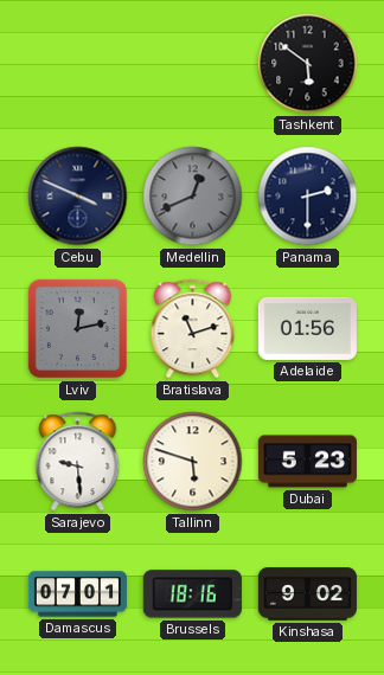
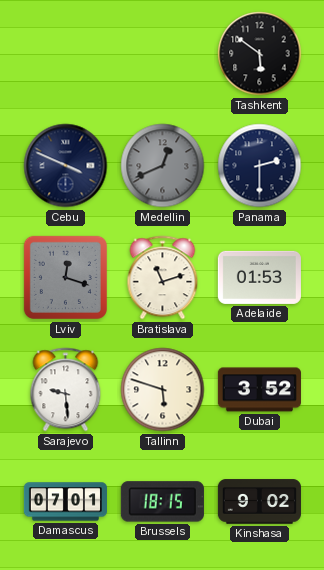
Lviv: 12:13 -> 12:18 (65, 277)
Adelaide: 01:56 -> 01:53 (259, 277)
Dubai: 5:23 -> 3:52 (259, 390)
Brussels: 18:16 -> 18:15 (162, 502)
